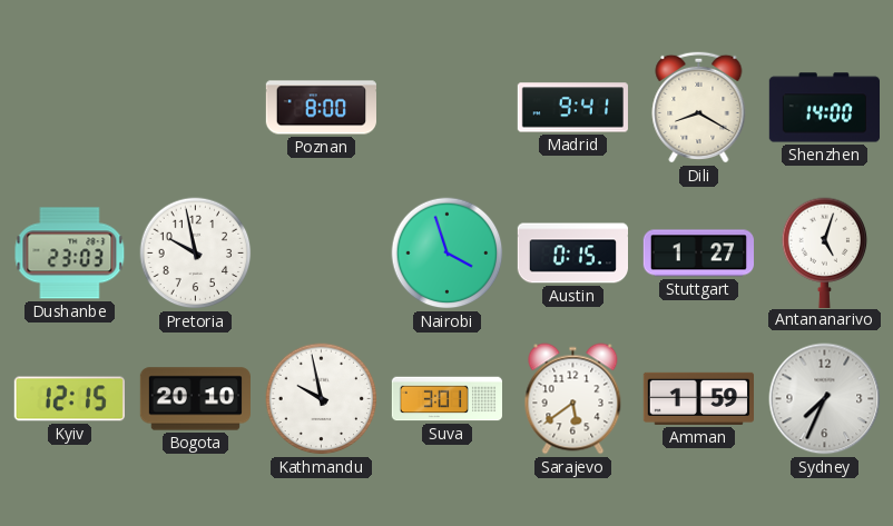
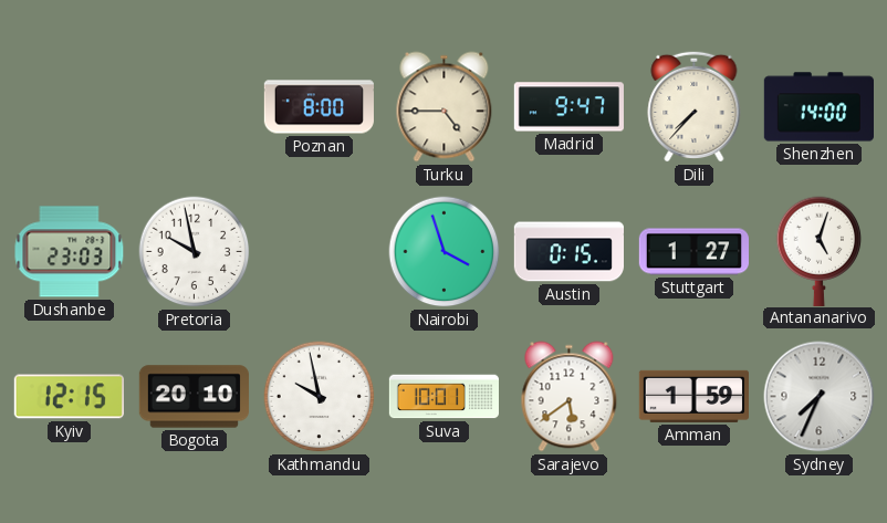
Turku: none -> 4:45 (445, 107)
Madrid: 9:41 -> 9:47 (568, 107)
Dili: 8:20 -> 7:37 (695, 106)
Suva: 3:01 -> 10:01 (443, 397)
